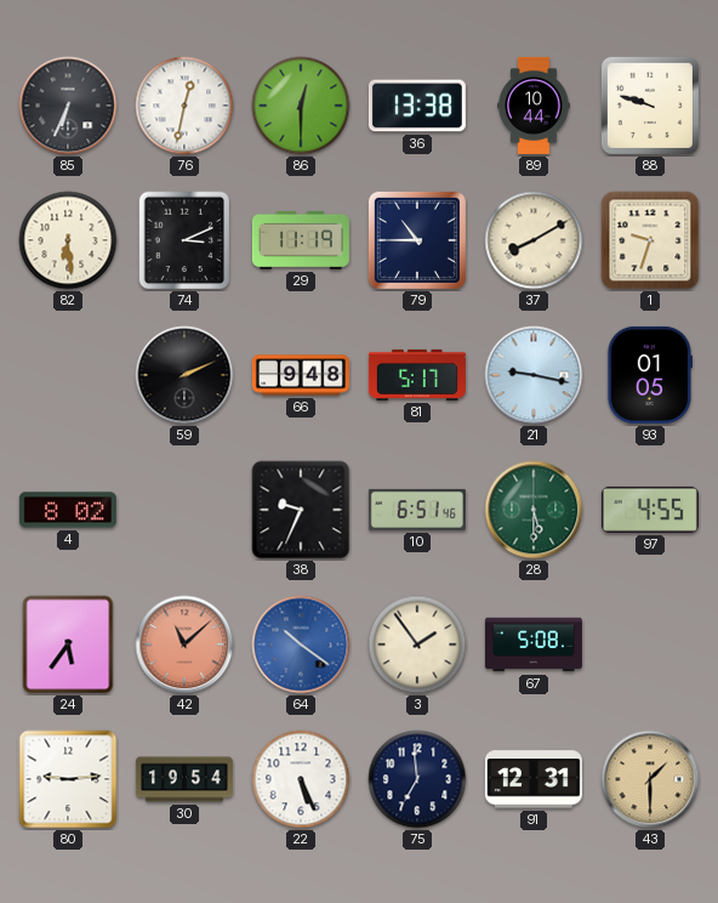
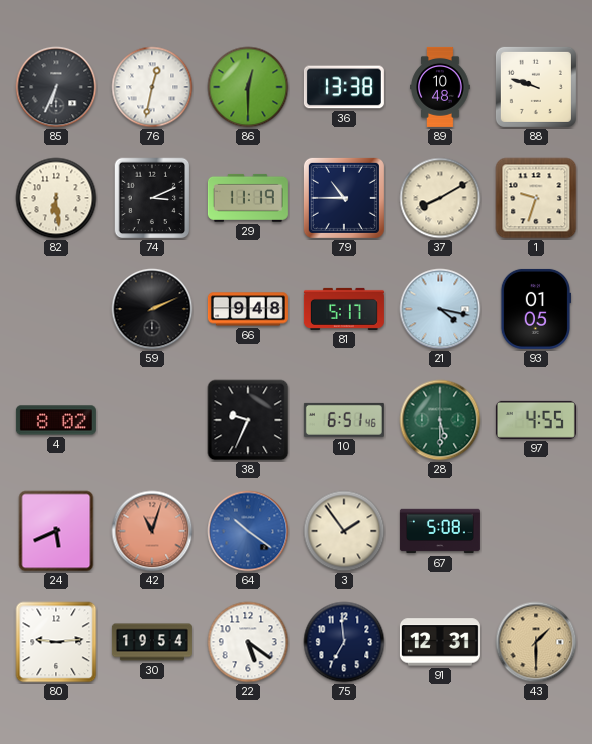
89: 10:44 -> 10:48 (440, 87)
21: 9:17 -> 4:17 (440, 309)
24: 5:36 -> 5:41 (56, 531)
42: 11:08 -> 11:03 (152, 531)
22: 5:26 -> 5:21 (248, 642)
